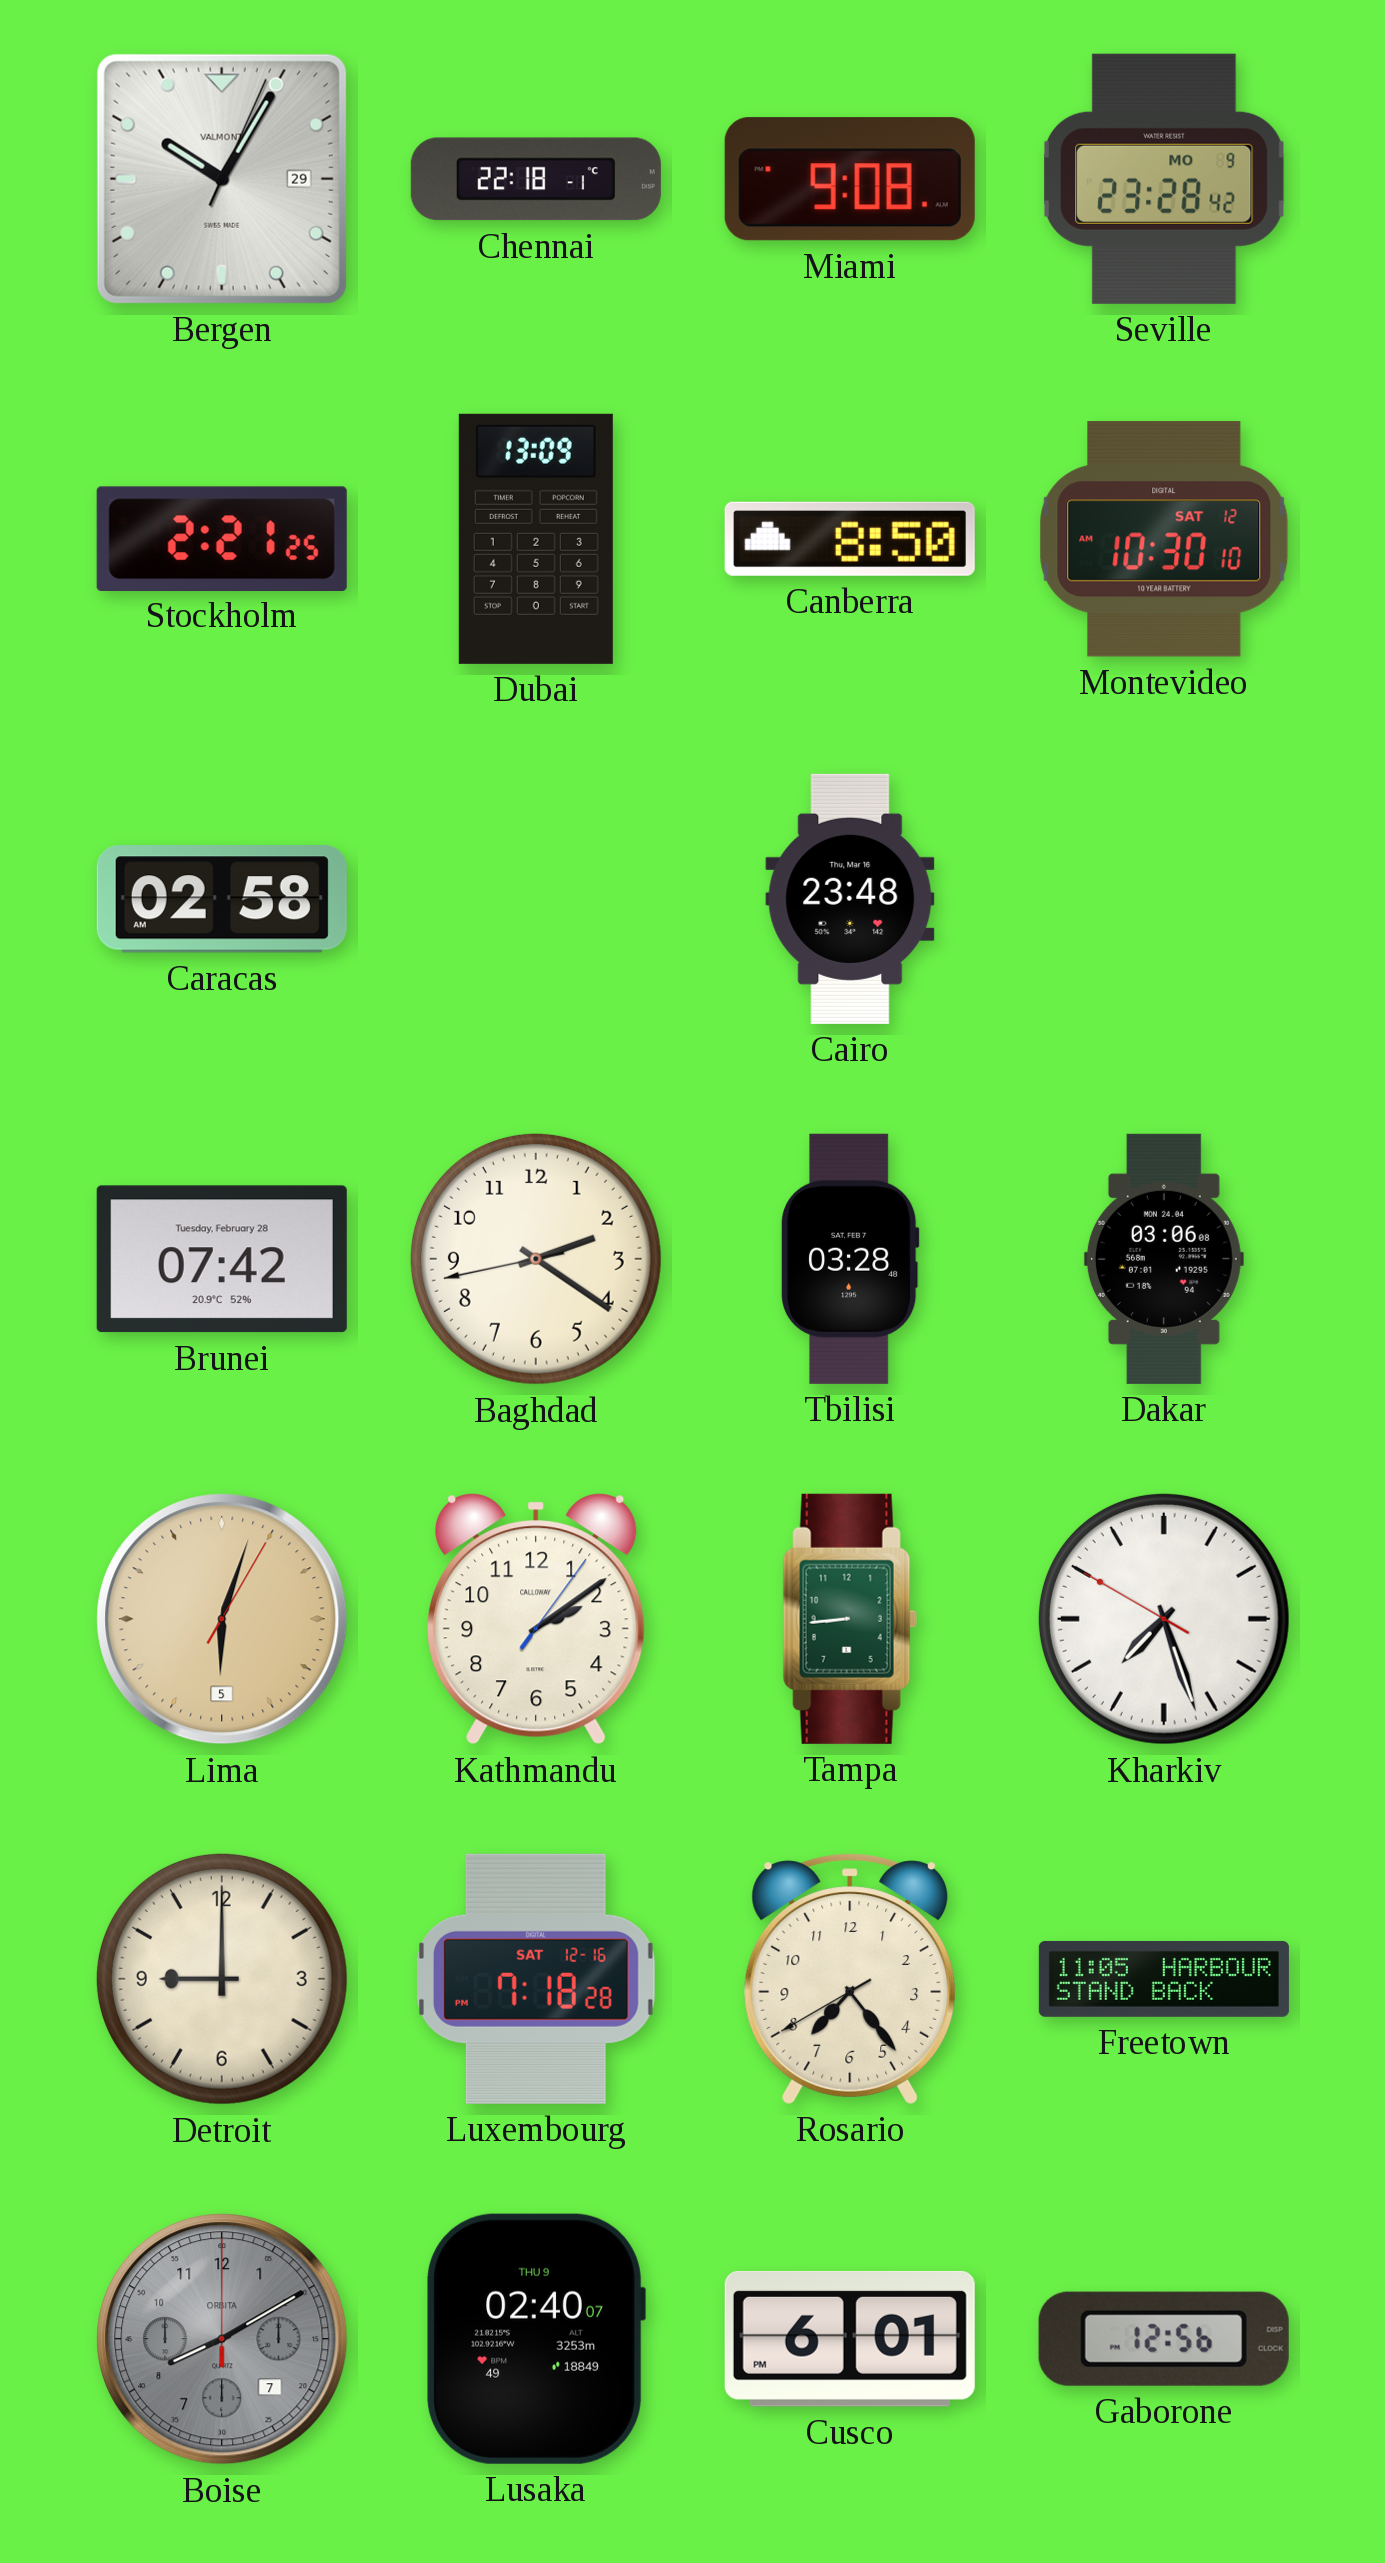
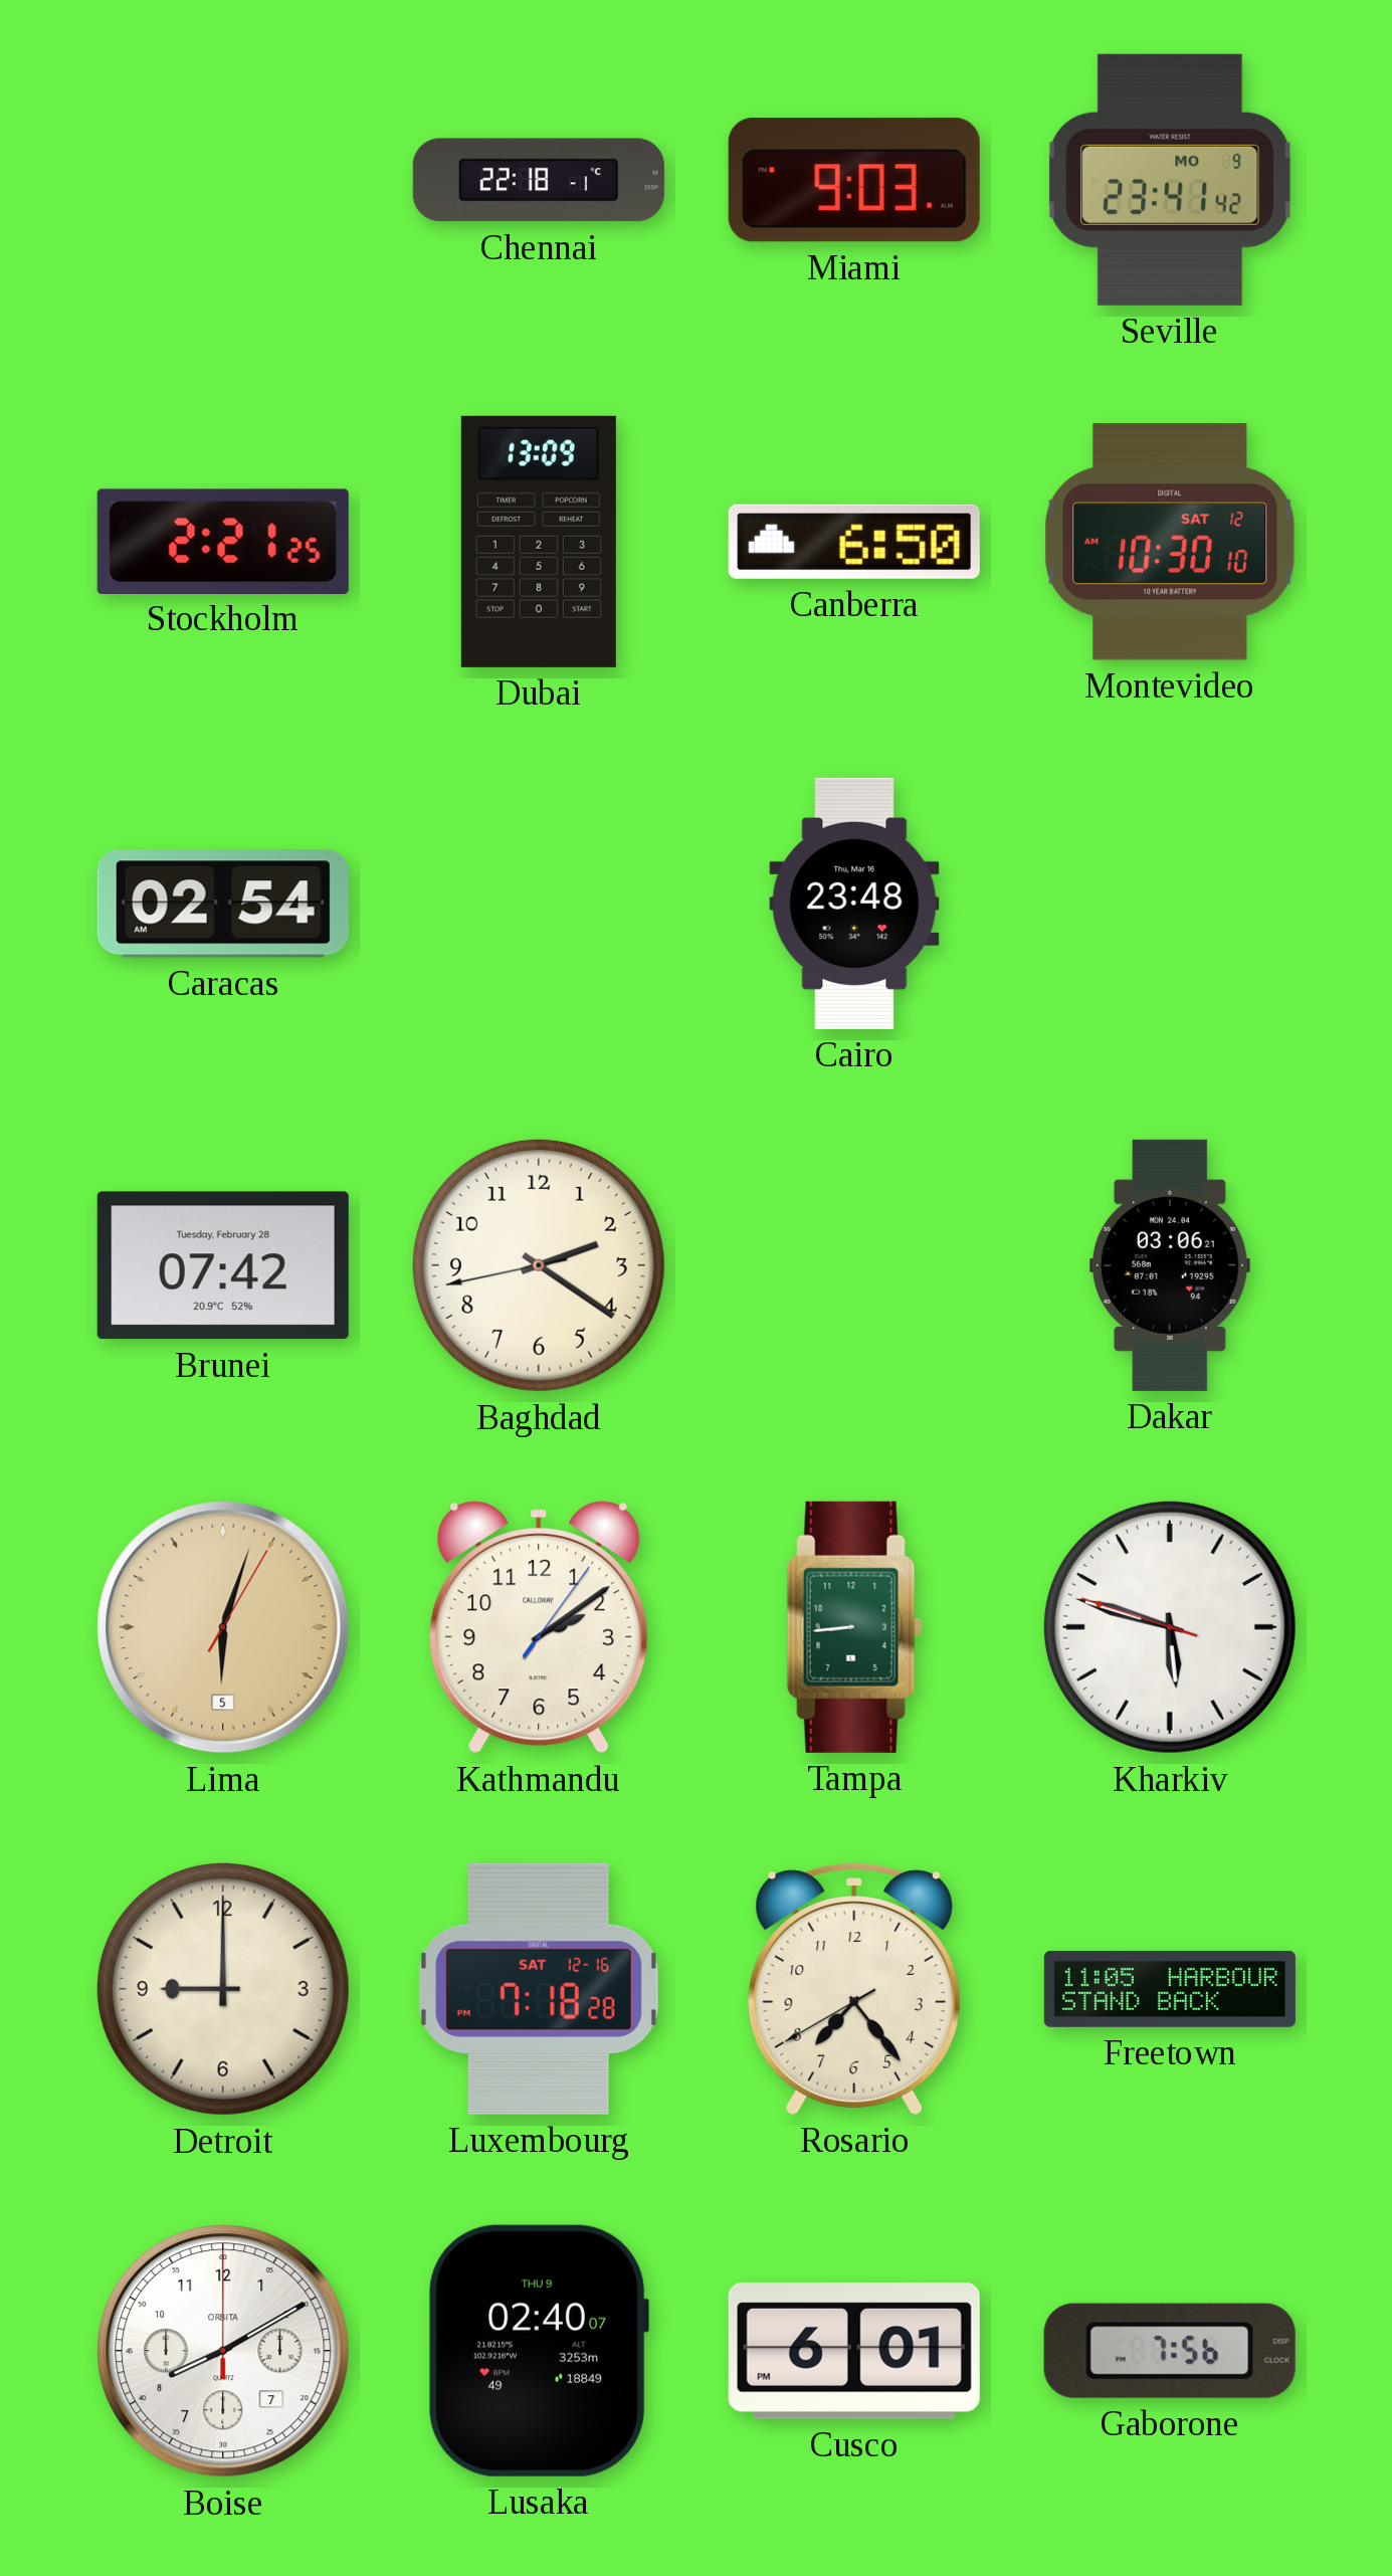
Bergen: 10:05 -> none (222, 179)
Miami: 9:08 -> 9:03 (854, 180)
Seville: 23:28 -> 23:41 (1171, 180)
Canberra: 8:50 -> 6:50 (854, 542)
Caracas: 02:58 -> 02:54 (223, 904)
Tbilisi: 03:28 -> none (850, 1259)
Dakar: 03:06:08 -> 03:06:21 (1170, 1265)
Kharkiv: 7:26 -> 5:47 (1170, 1627)
Boise dial: grey -> white (223, 2351)
Gaborone: 12:56 -> 7:56 (1170, 2351)
